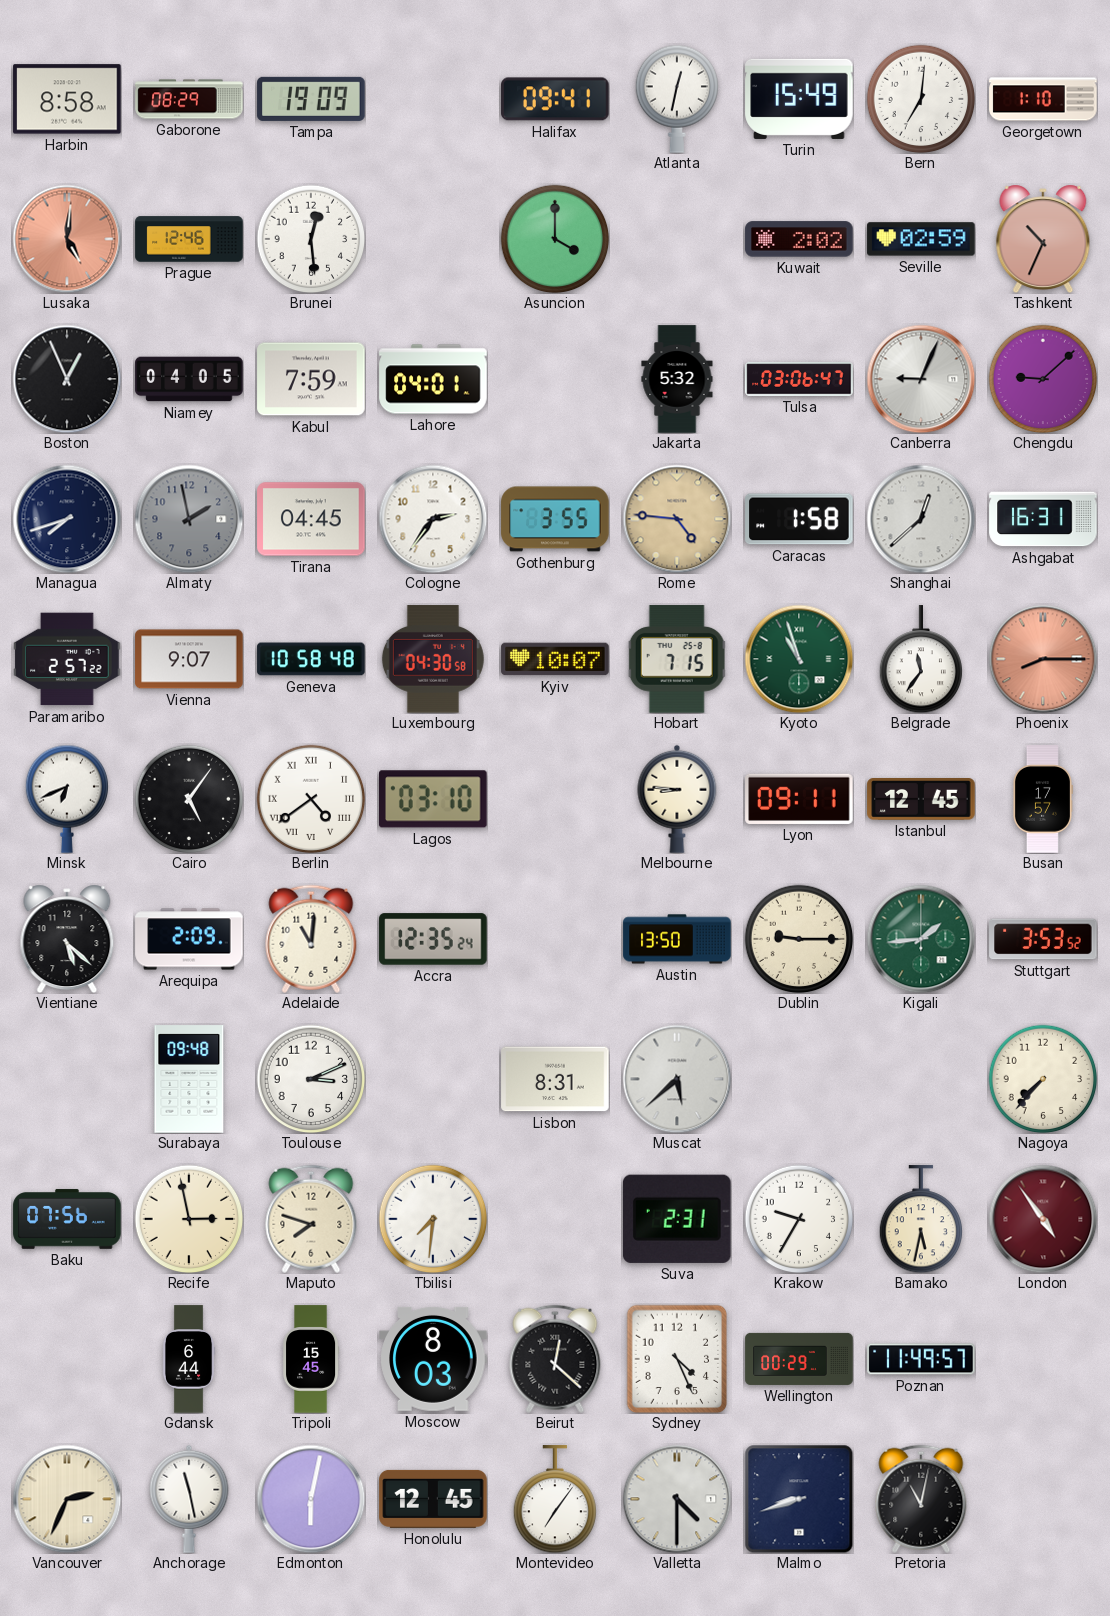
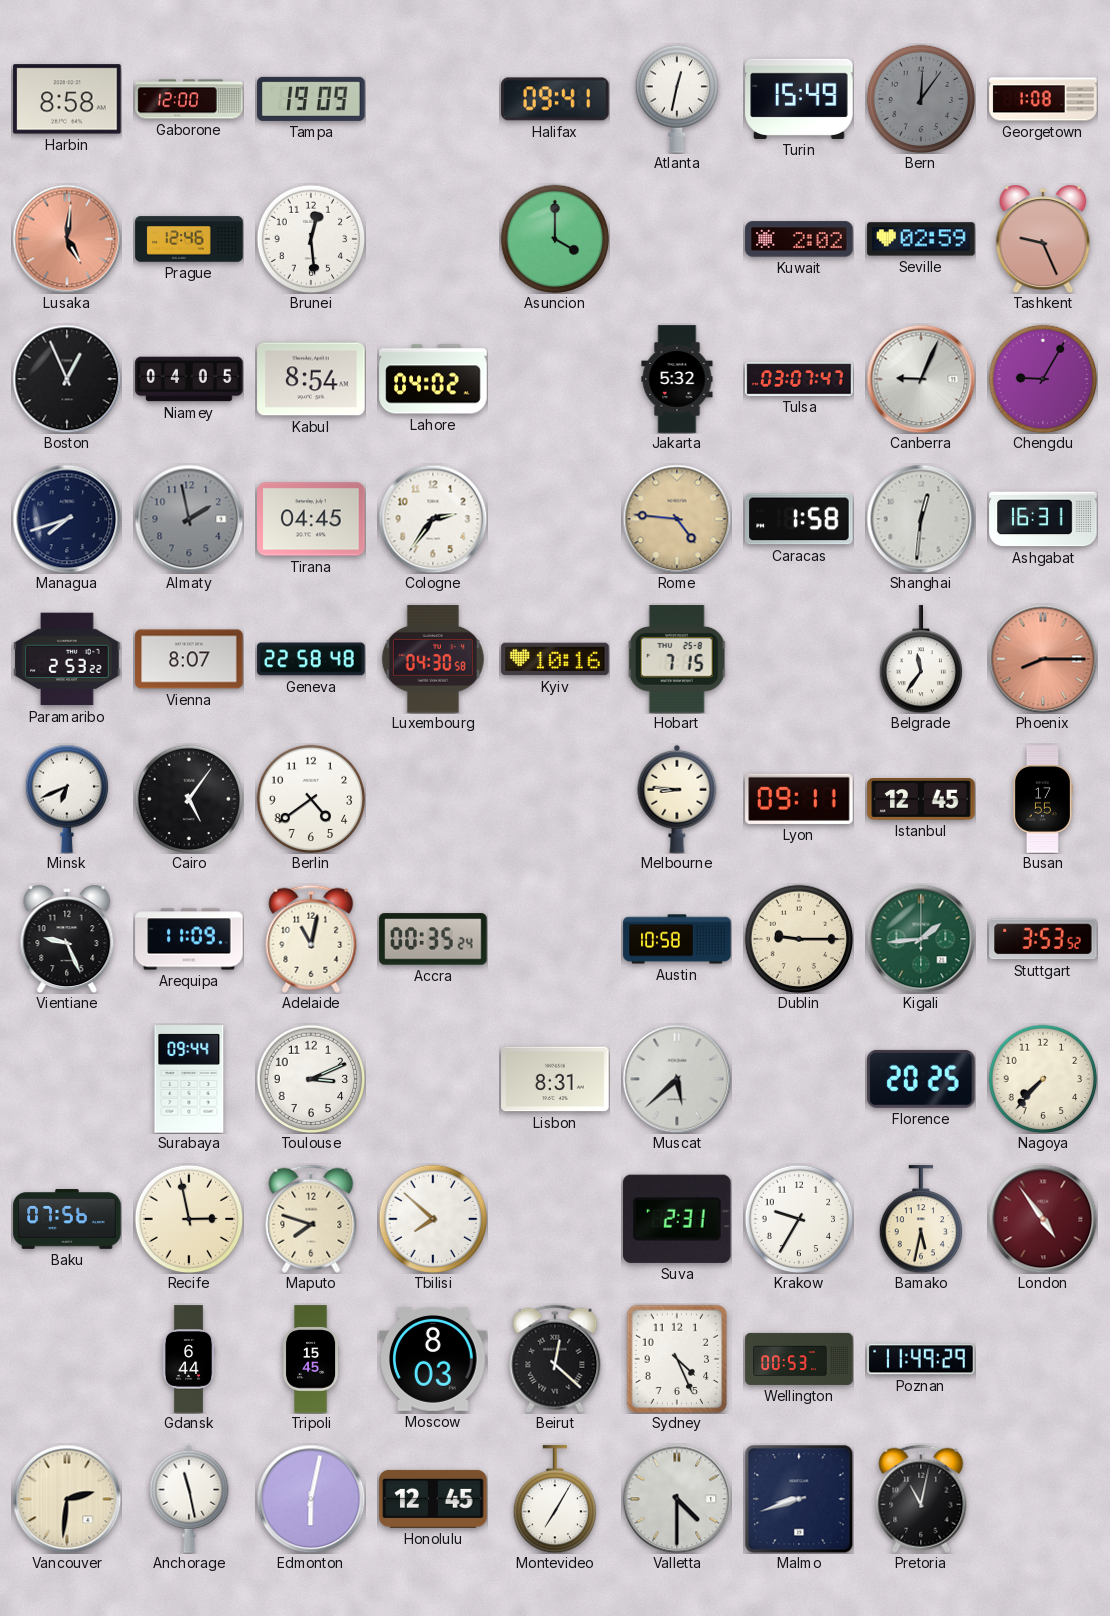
Gaborone: 08:29 -> 12:00 (189, 99)
Bern: 7:01 -> 12:06 (921, 99)
Bern dial: white -> grey (921, 99)
Georgetown: 1:10 -> 1:08 (1043, 99)
Tashkent: 10:34 -> 9:26 (1043, 239)
Kabul: 7:59 -> 8:54 (311, 379)
Lahore: 04:01 -> 04:02 (433, 379)
Tulsa: 03:06 -> 03:07 (799, 379)
Chengdu: 9:08 -> 9:05 (1043, 379)
Gothenburg: 3:55 -> none (555, 519)
Shanghai: 12:38 -> 12:31 (921, 519)
Paramaribo: 2:57 -> 2:53 (67, 659)
Vienna: 9:07 -> 8:07 (189, 659)
Geneva: 10:58 -> 22:58 (311, 659)
Kyiv: 10:07 -> 10:16 (555, 659)
Kyoto: 10:57 -> none (799, 659)
Berlin numerals: Roman -> Arabic (311, 799)
Lagos: 03:10 -> none (434, 799)
Busan: 17:57 -> 17:55 (1042, 799)
Vientiane: 5:22 -> 9:26 (67, 939)
Arequipa: 2:09 -> 11:09 (189, 939)
Adelaide: 11:01 -> 11:02 (311, 939)
Accra: 12:35 -> 00:35 (433, 939)
Austin: 13:50 -> 10:58 (677, 939)
Surabaya: 09:48 -> 09:44 (189, 1079)
Florence: none -> 20:25 (922, 1079)
Tbilisi: 7:31 -> 7:52 (433, 1219)
Wellington: 00:29 -> 00:53 (799, 1359)
Poznan: 11:49:57 -> 11:49:29 (921, 1359)
Vancouver: 2:34 -> 2:31 (67, 1499)
Montevideo: 7:06 -> 7:05 (554, 1499)
